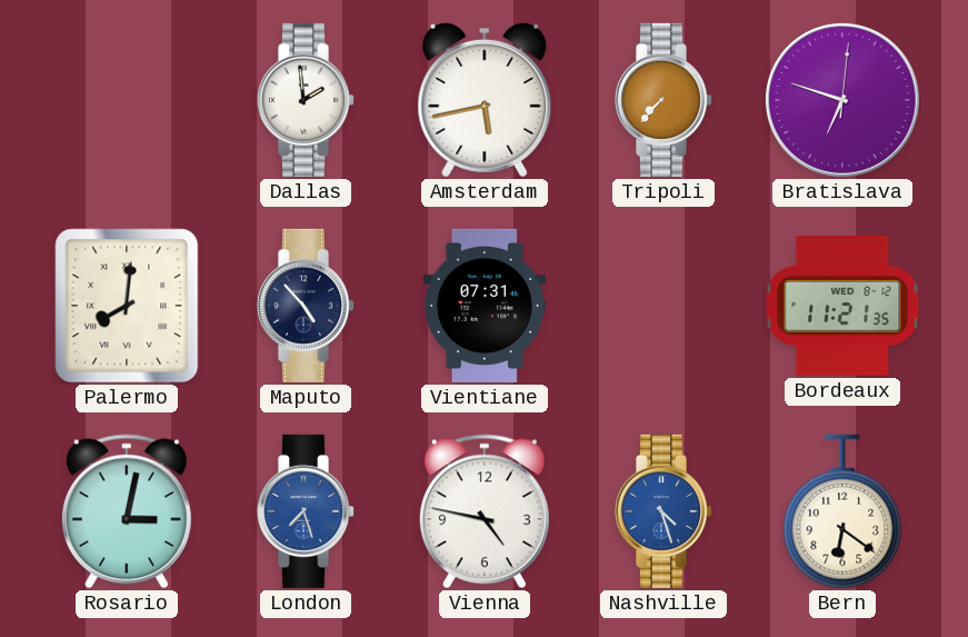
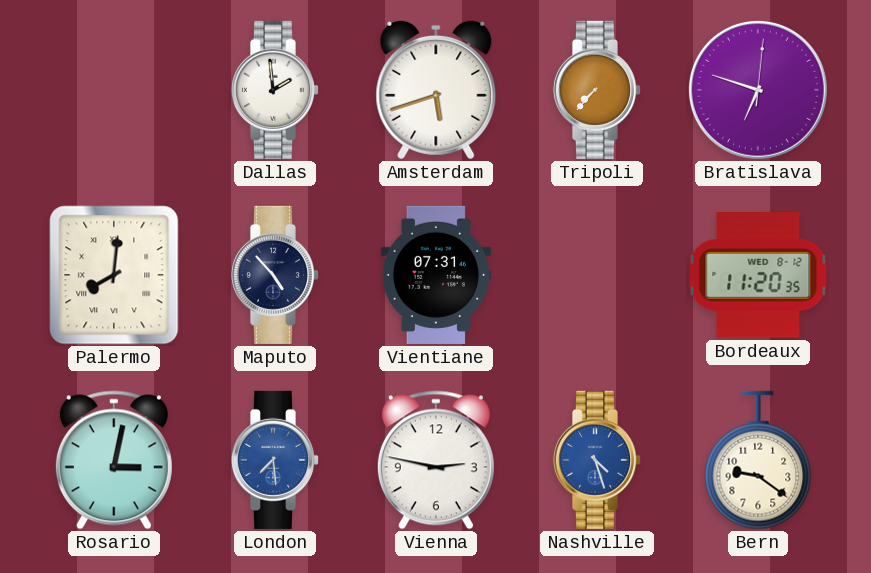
Amsterdam: 5:43 -> 5:42 (436, 90)
Bordeaux: 11:21 -> 11:20 (758, 276)
London: 7:27 -> 7:29 (274, 460)
Vienna: 4:47 -> 2:47 (436, 460)
Bern: 6:21 -> 9:21 (758, 460)
